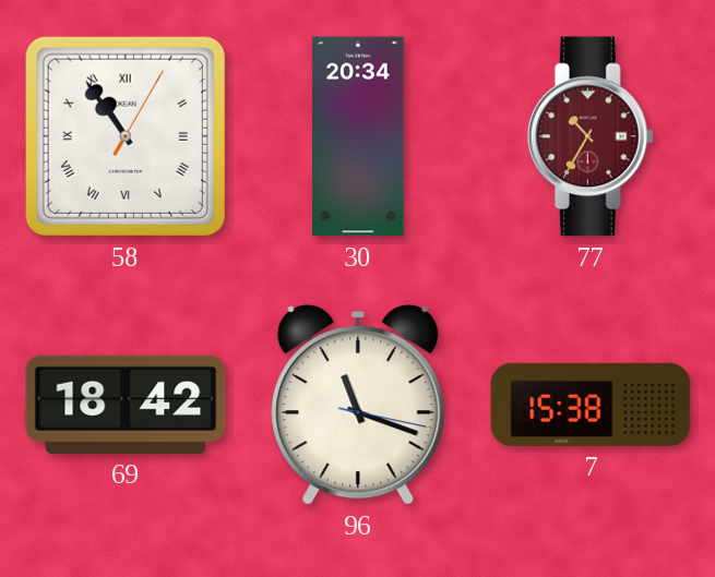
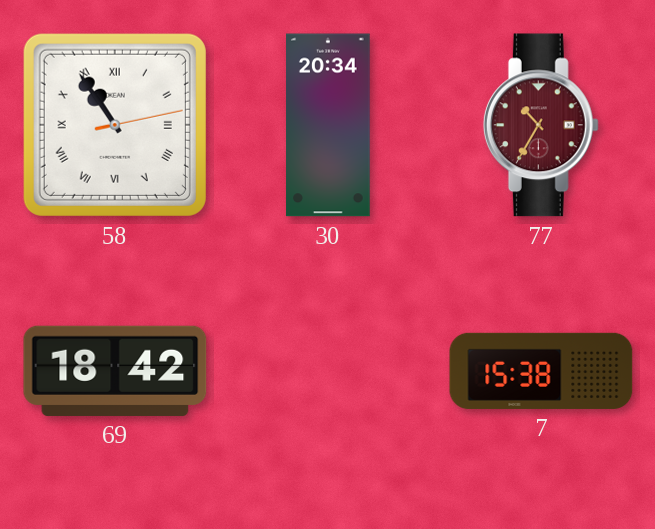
58: 10:54:05 -> 10:54:13 (115, 125)
96: 11:18 -> none (358, 405)
